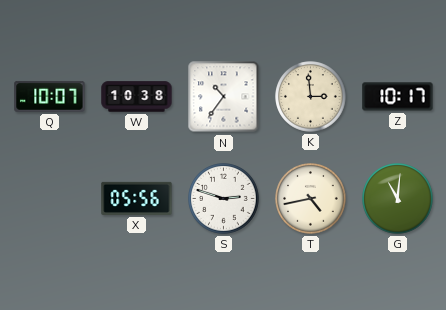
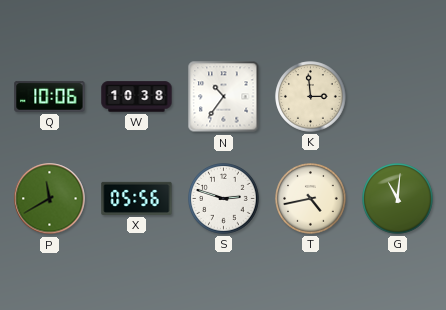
Q: 10:07 -> 10:06 (50, 96)
Z: 10:17 -> none (398, 97)
P: none -> 11:40 (50, 199)
